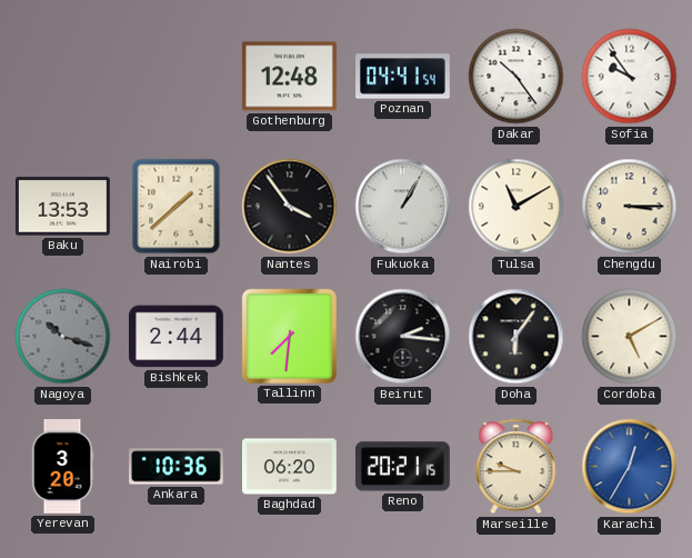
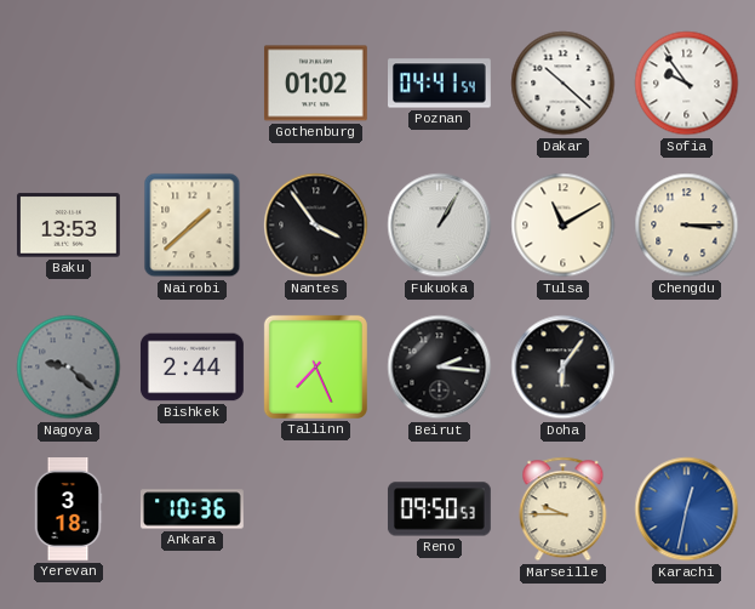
Gothenburg: 12:48 -> 01:02 (315, 84)
Dakar: 10:24 -> 10:22 (564, 84)
Nagoya: 10:18 -> 9:22 (69, 368)
Tallinn: 7:31 -> 7:26 (315, 366)
Cordoba: 5:10 -> none (630, 337)
Yerevan: 3:20 -> 3:18 (68, 510)
Baghdad: 06:20 -> none (290, 467)
Reno: 20:21 -> 09:50 (439, 510)
Karachi: 12:35 -> 12:32 (687, 510)
